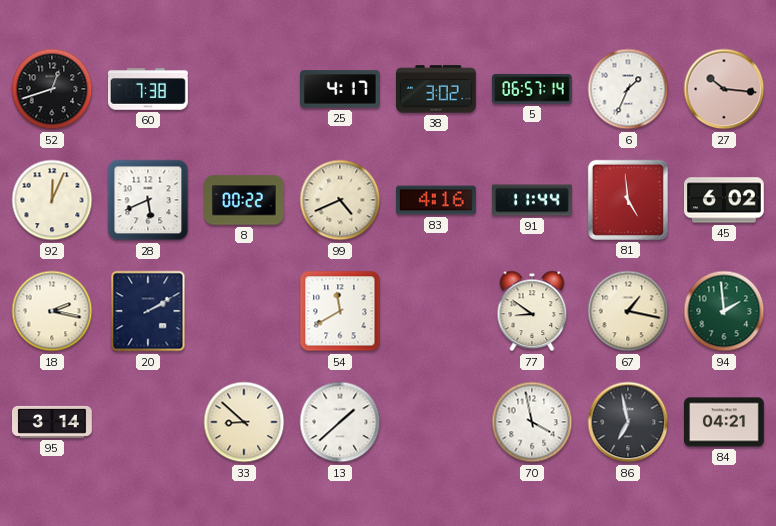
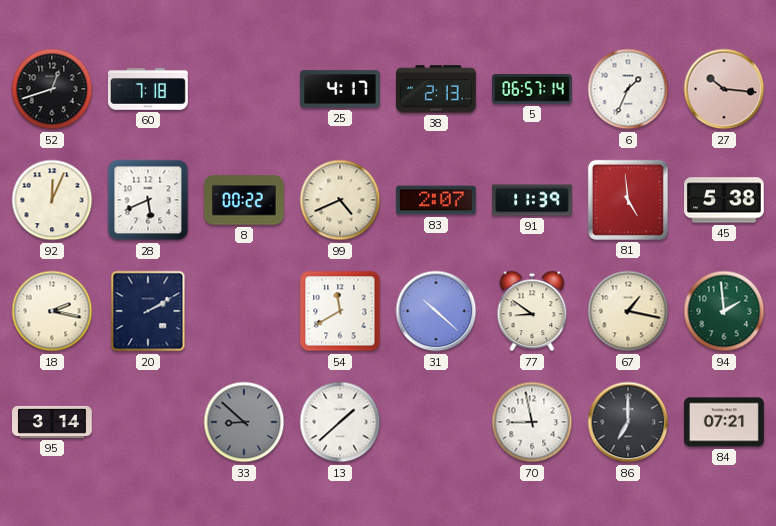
60: 7:38 -> 7:18 (149, 89)
38: 3:02 -> 2:13 (437, 89)
83: 4:16 -> 2:07 (437, 200)
91: 11:44 -> 11:39 (532, 200)
45: 6:02 -> 5:38 (725, 200)
31: none -> 10:22 (436, 311)
33 dial: cream -> grey (244, 422)
70: 3:58 -> 8:58 (532, 422)
86: 6:58 -> 7:00 (628, 422)
84: 04:21 -> 07:21 (725, 422)
